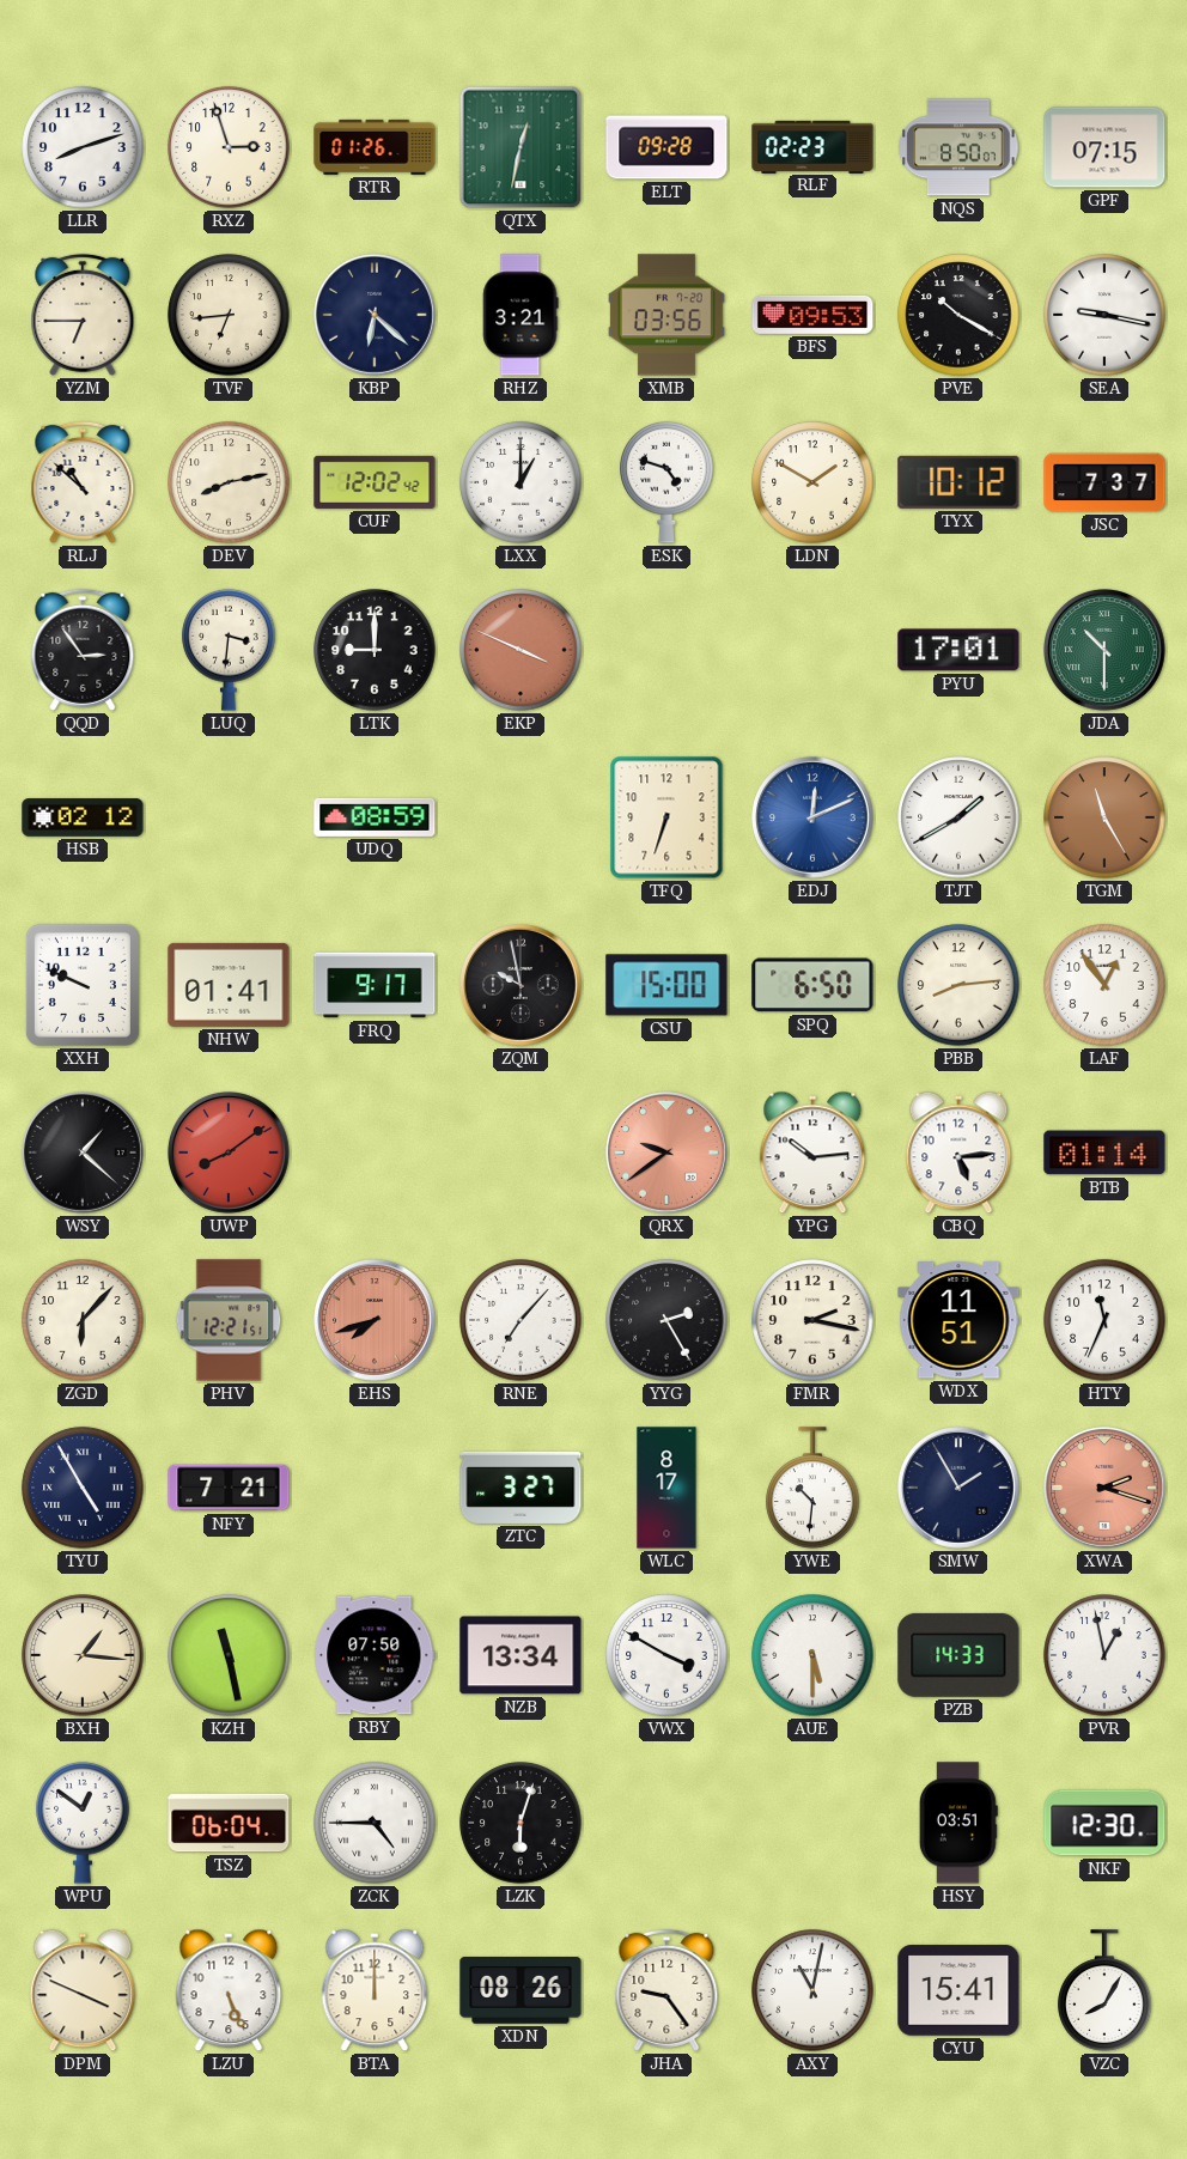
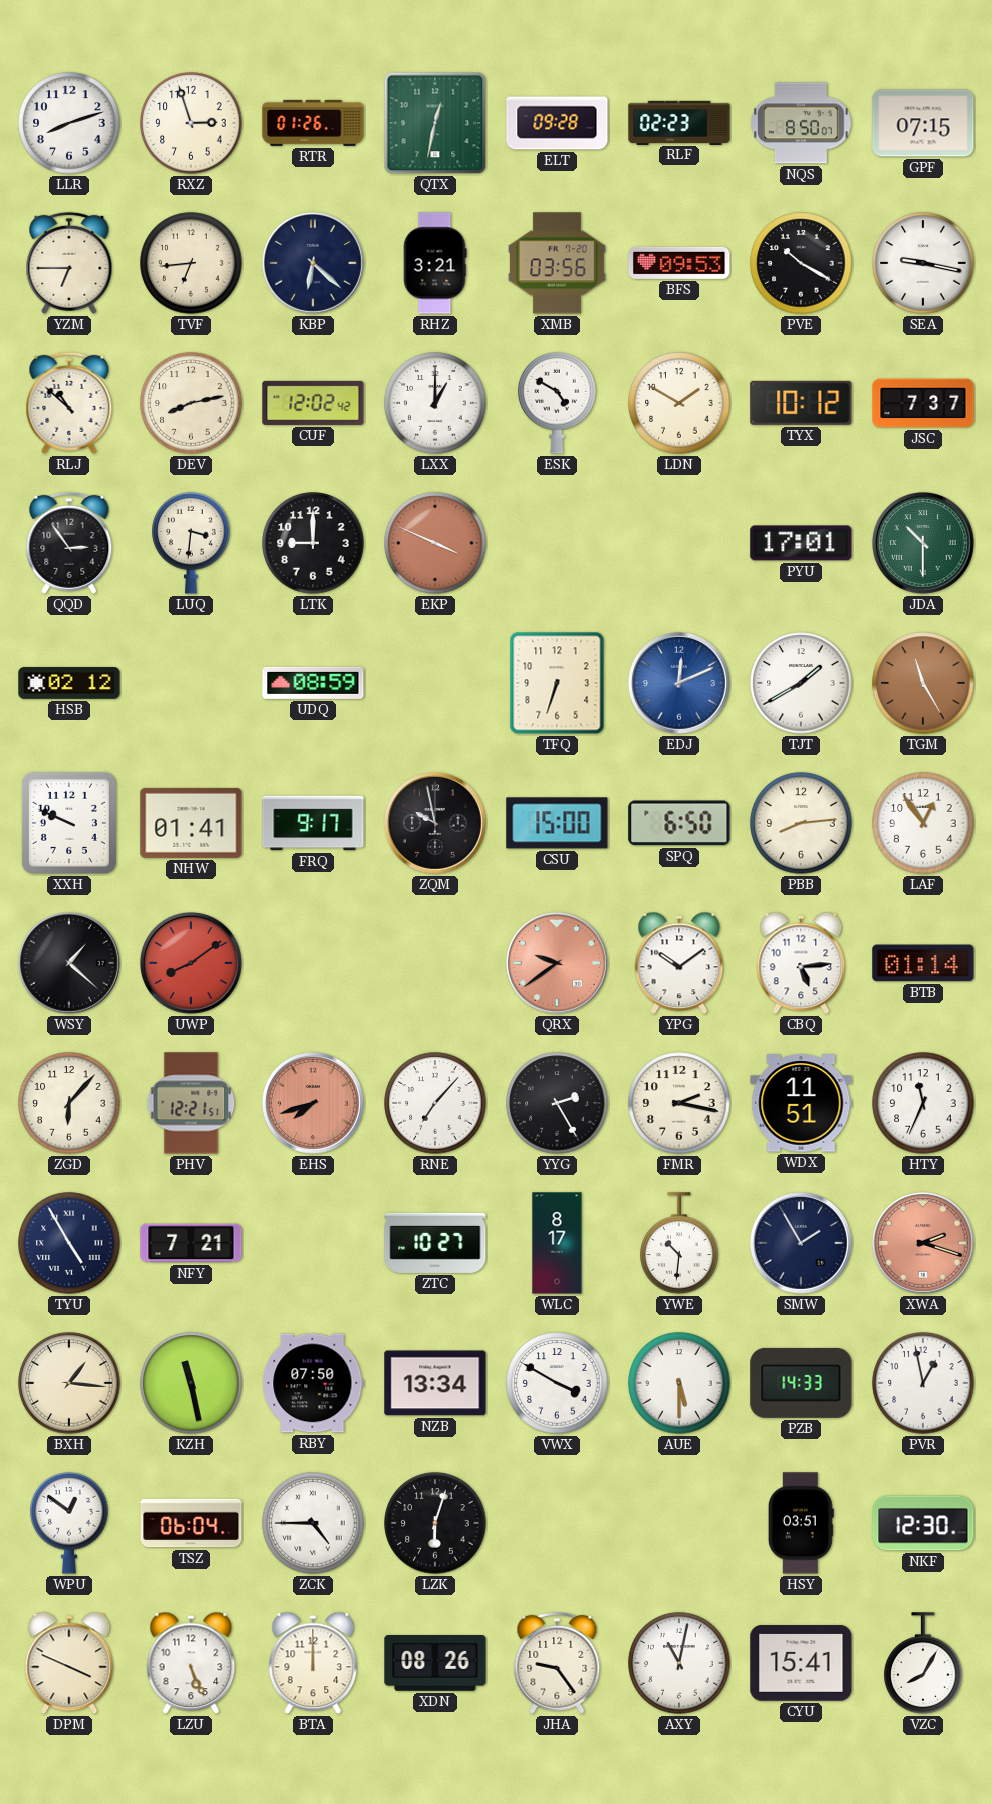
ESK: 4:48 -> 4:50 (557, 403)
YPG: 10:14 -> 10:09 (679, 963)
ZTC: 3:27 -> 10:27 (435, 1243)
